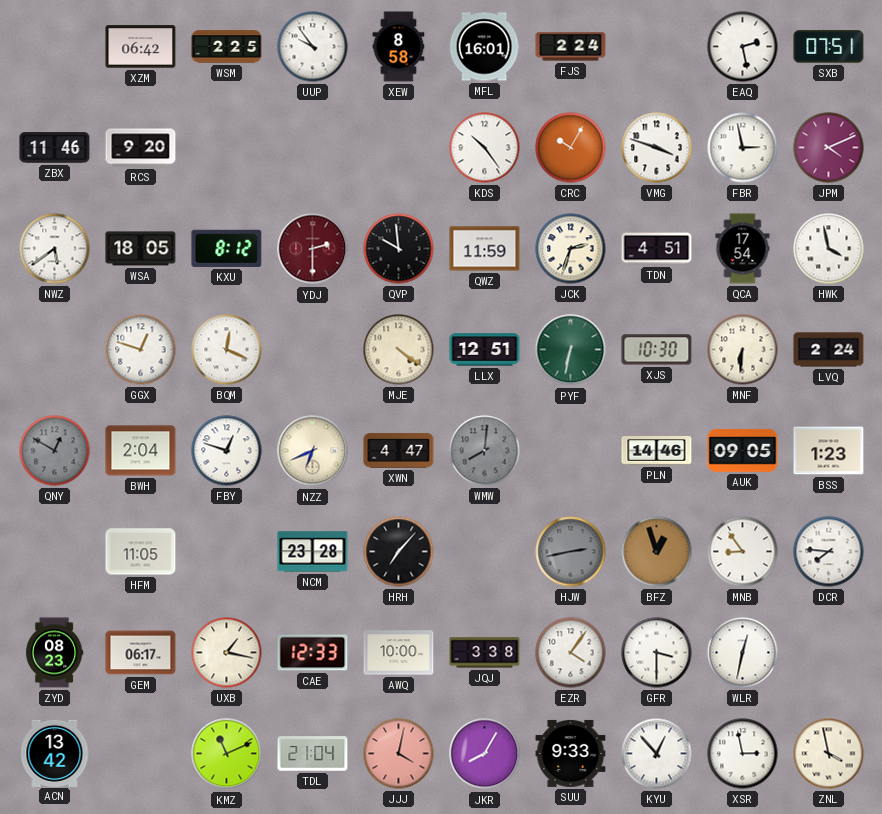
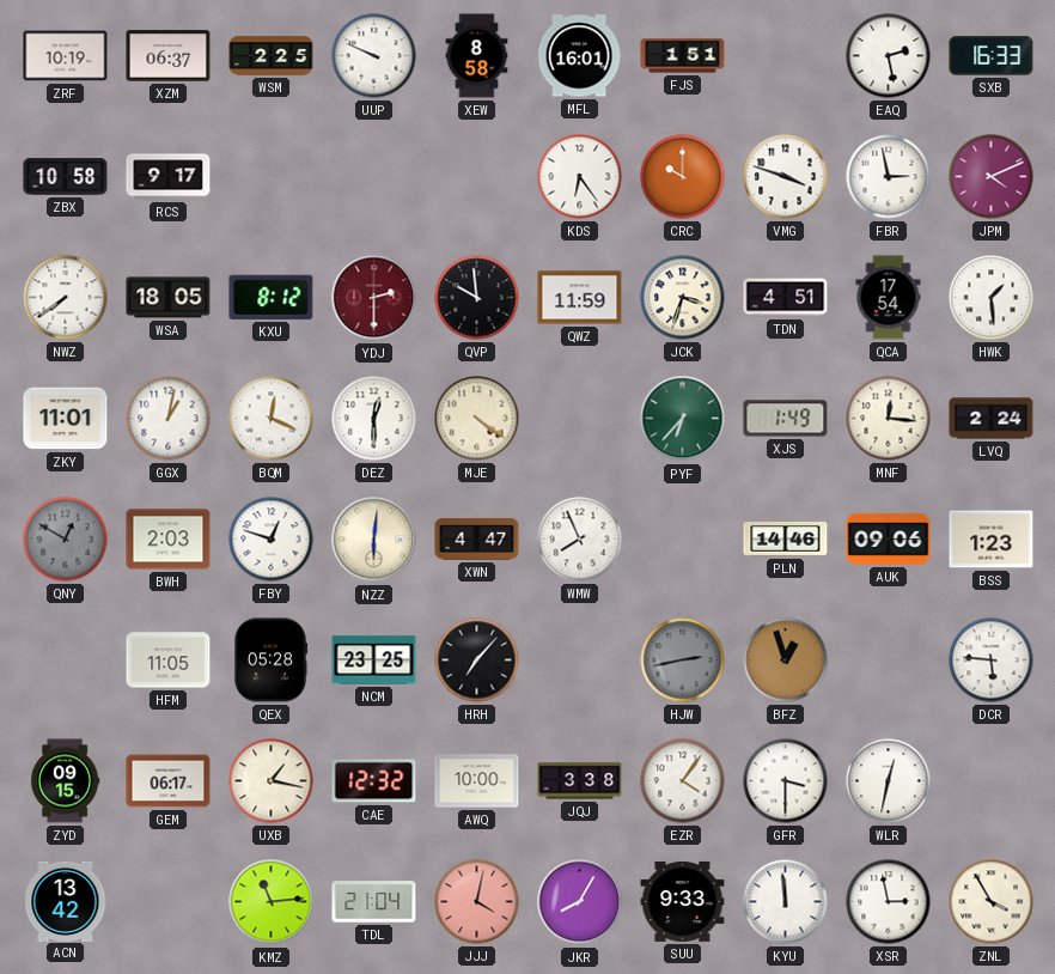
ZRF: none -> 10:19 (66, 56)
XZM: 06:42 -> 06:37 (169, 56)
UUP: 9:54 -> 9:49 (374, 56)
FJS: 2:24 -> 1:51 (683, 56)
SXB: 07:51 -> 16:33 (992, 56)
ZBX: 11:46 -> 10:58 (66, 177)
RCS: 9:20 -> 9:17 (169, 177)
KDS: 10:24 -> 6:24 (580, 177)
CRC: 10:05 -> 10:00 (683, 177)
NWZ: 5:39 -> 7:39 (66, 298)
JCK: 2:33 -> 3:33 (683, 298)
HWK: 3:58 -> 1:29 (992, 298)
ZKY: none -> 11:01 (66, 419)
GGX: 12:48 -> 1:02 (169, 419)
DEZ: none -> 12:30 (374, 419)
LLX: 12:51 -> none (485, 350)
PYF: 6:32 -> 6:37 (683, 419)
XJS: 10:30 -> 1:49 (786, 419)
MNF: 6:31 -> 12:16 (889, 419)
BWH: 2:04 -> 2:03 (169, 540)
NZZ: 6:41 -> 6:01 (374, 540)
WMW: 8:01 -> 7:56 (580, 540)
WMW dial: grey -> white (580, 540)
AUK: 09:05 -> 09:06 (889, 540)
QEX: none -> 05:28 (270, 661)
NCM: 23:28 -> 23:25 (374, 661)
MNB: 8:54 -> none (743, 552)
DCR: 7:46 -> 5:46 (992, 661)
ZYD: 08:23 -> 09:15 (65, 781)
CAE: 12:33 -> 12:32 (374, 781)
KMZ: 11:11 -> 11:14 (272, 902)
KYU: 12:53 -> 11:59 (786, 902)
ZNL: 3:58 -> 3:55 (992, 902)
